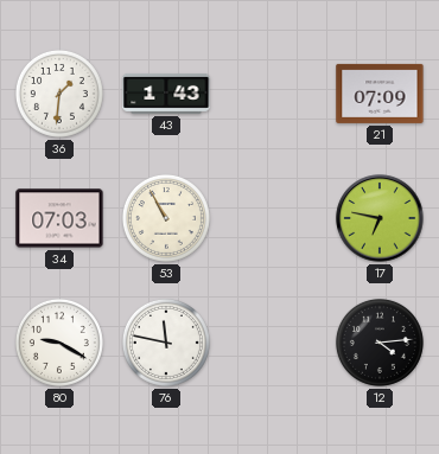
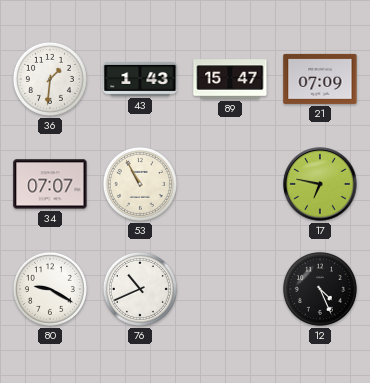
89: none -> 15:47 (230, 79)
34: 07:03 -> 07:07 (50, 184)
76: 11:47 -> 10:41 (140, 289)
12: 4:14 -> 4:26 (320, 289)
